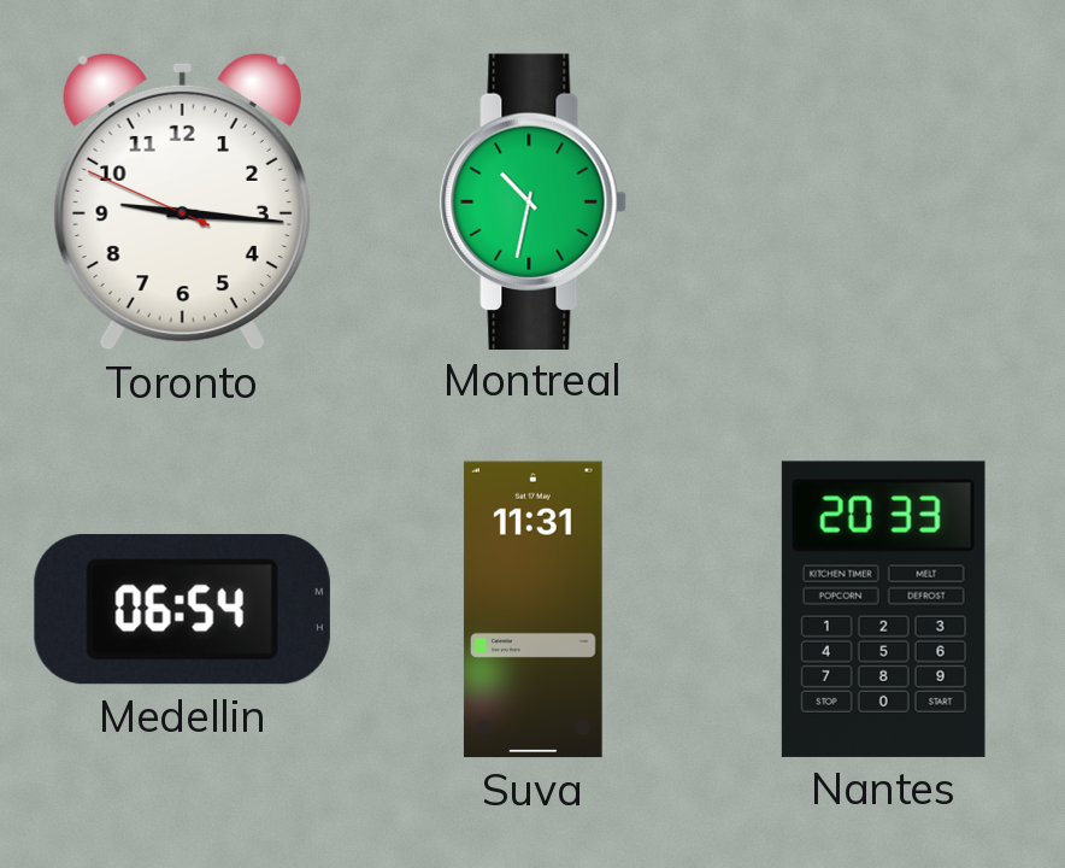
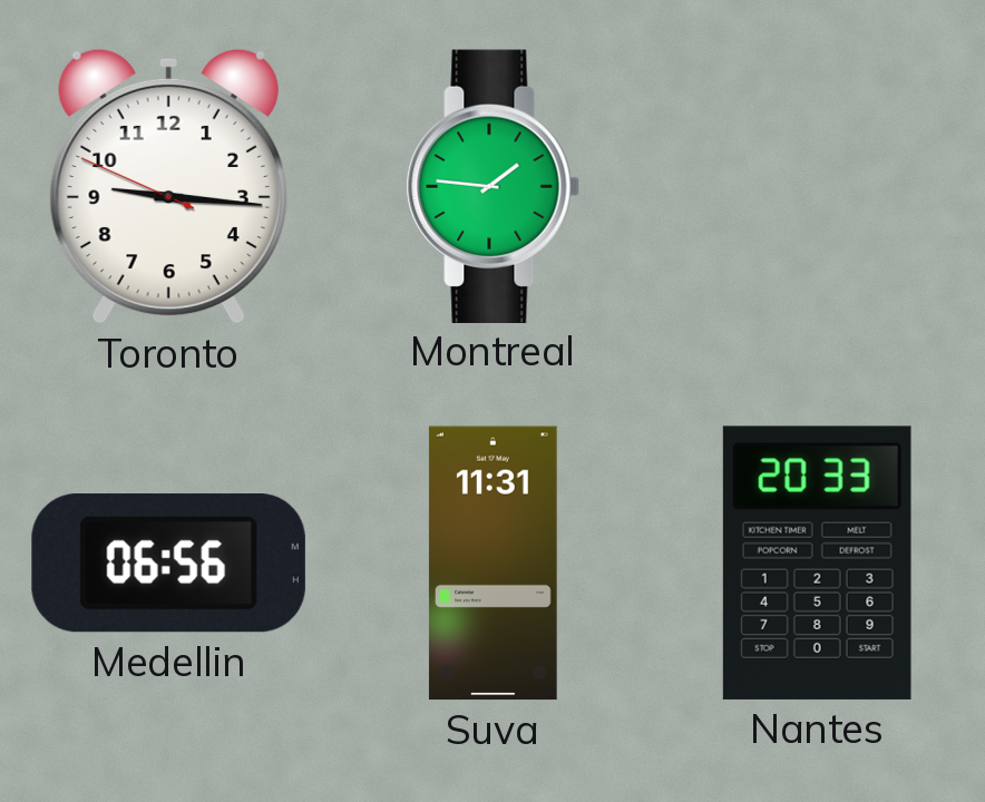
Montreal: 10:32 -> 1:46 (492, 186)
Medellin: 06:54 -> 06:56 (168, 563)
